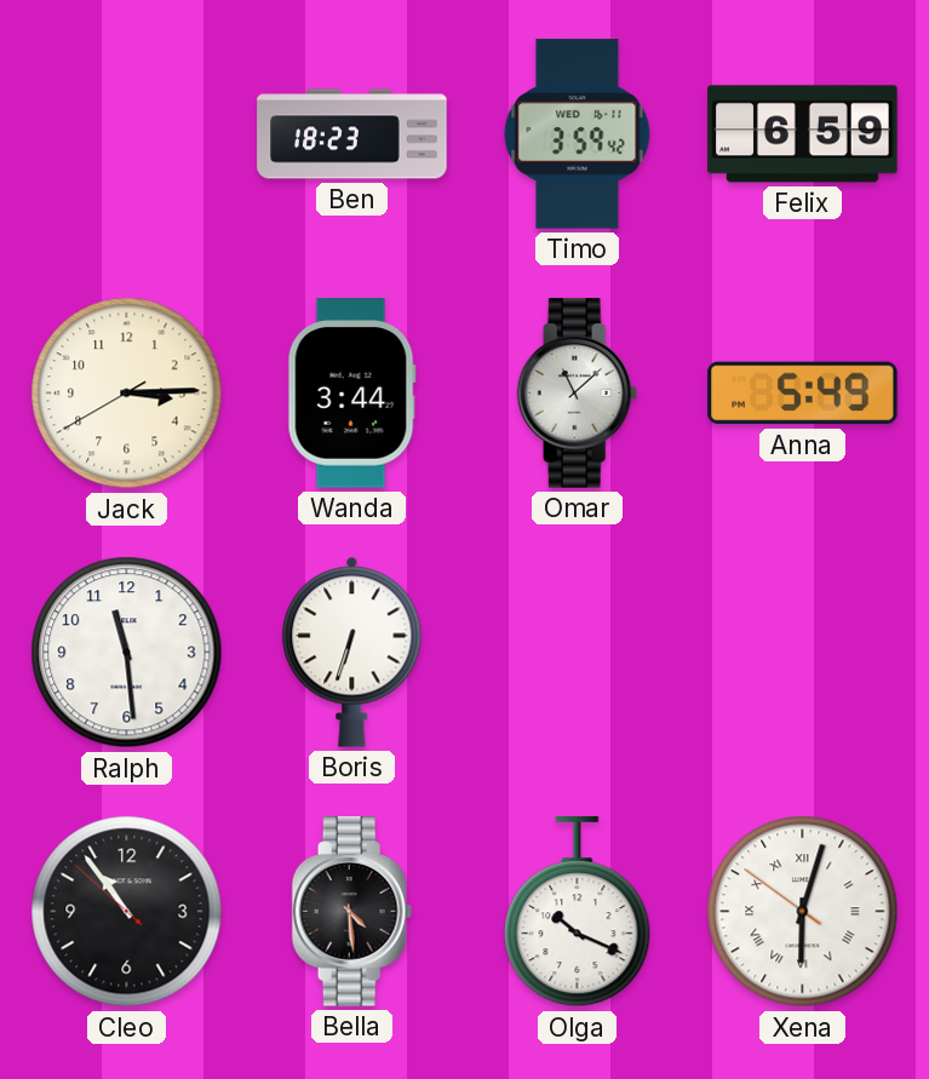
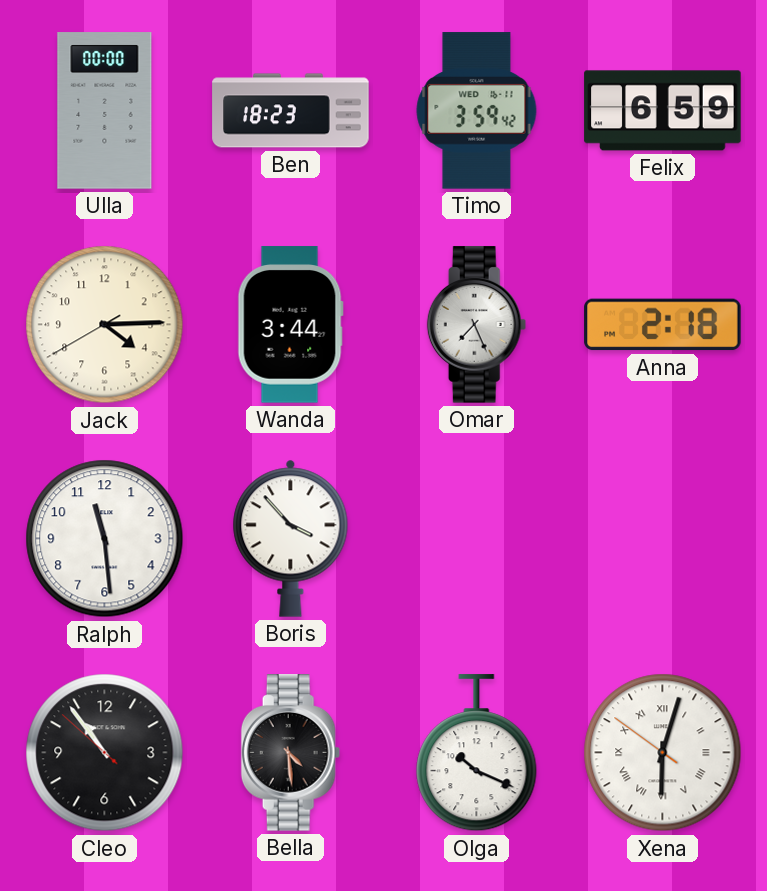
Ulla: none -> 00:00 (105, 111)
Jack: 3:14 -> 4:14 (105, 325)
Omar: 11:08 -> 7:26 (477, 325)
Anna: 5:49 -> 2:18 (663, 325)
Boris: 6:33 -> 3:53 (291, 538)
